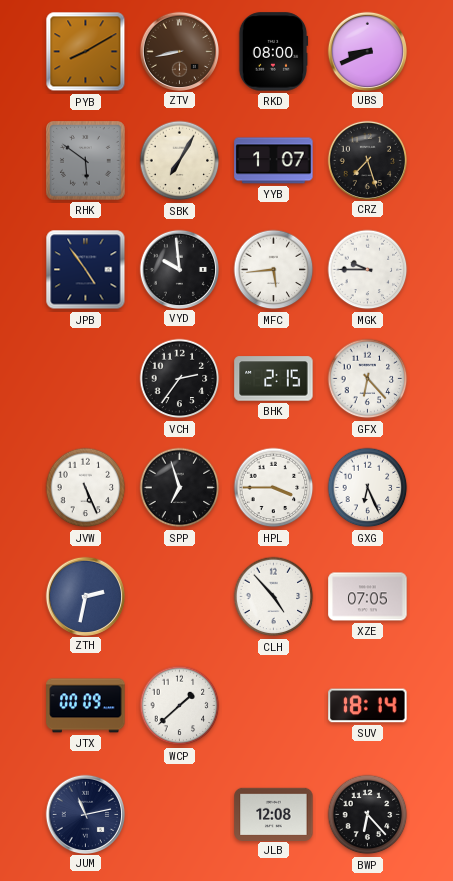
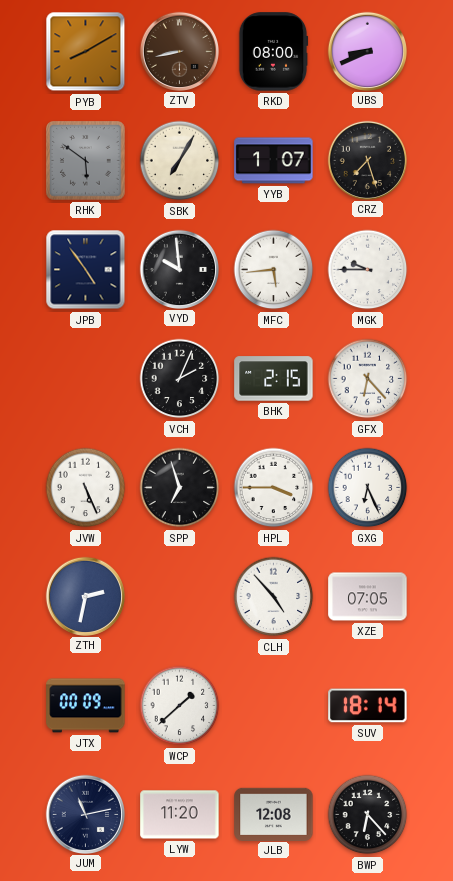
VCH: 2:36 -> 2:04 (180, 379)
LYW: none -> 11:20 (180, 815)
